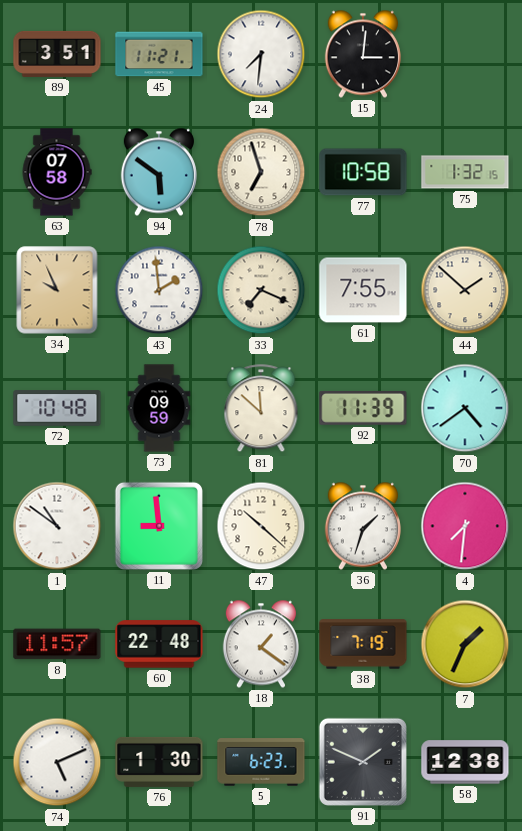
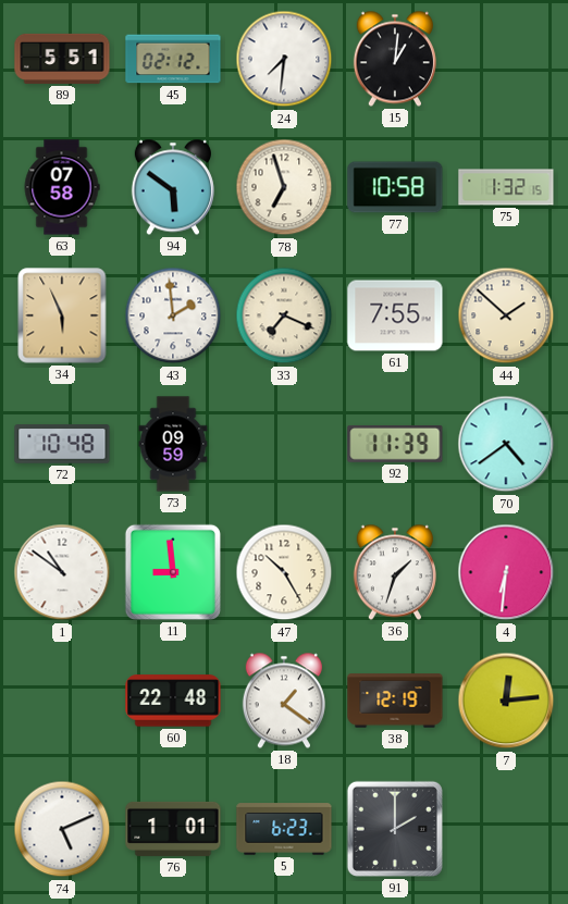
89: 3:51 -> 5:51 (62, 59)
45: 11:21 -> 02:12 (173, 59)
15: 3:01 -> 1:01 (395, 59)
34: 9:56 -> 5:56 (62, 315)
81: 11:52 -> none (261, 409)
47: 10:22 -> 10:25 (284, 572)
4: 7:31 -> 6:31 (506, 572)
8: 11:57 -> none (57, 644)
38: 7:19 -> 12:19 (395, 701)
7: 1:34 -> 12:14 (506, 701)
76: 1:30 -> 1:01 (173, 829)
91: 1:49 -> 2:00 (395, 829)
58: 12:38 -> none (465, 762)
